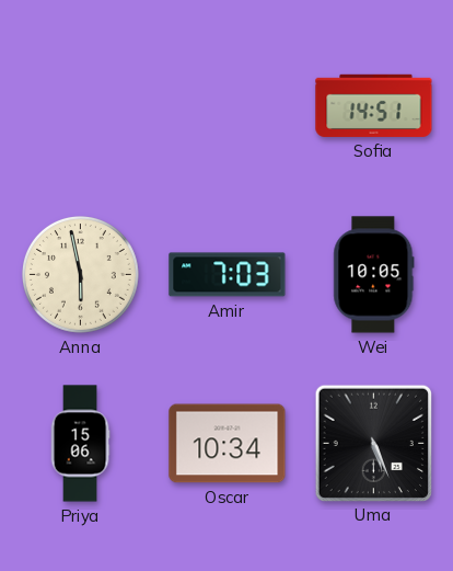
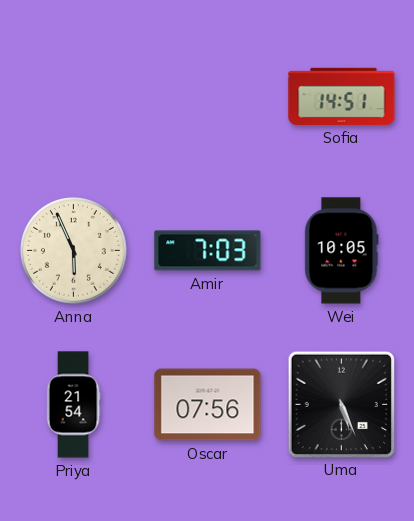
Anna: 5:58 -> 5:56 (74, 251)
Priya: 15:06 -> 21:54 (73, 405)
Oscar: 10:34 -> 07:56 (208, 405)
